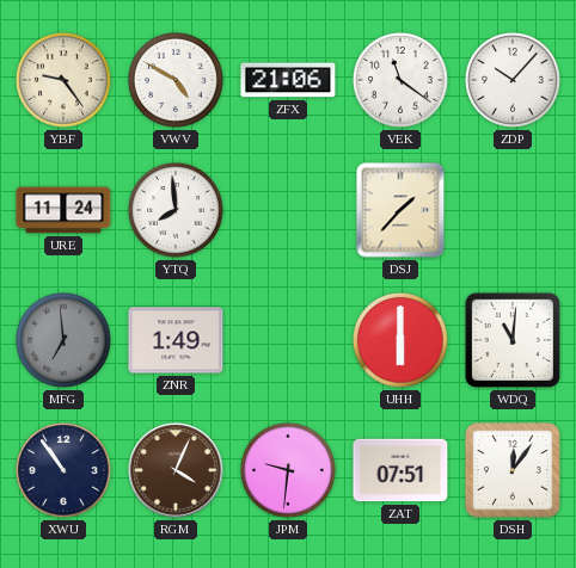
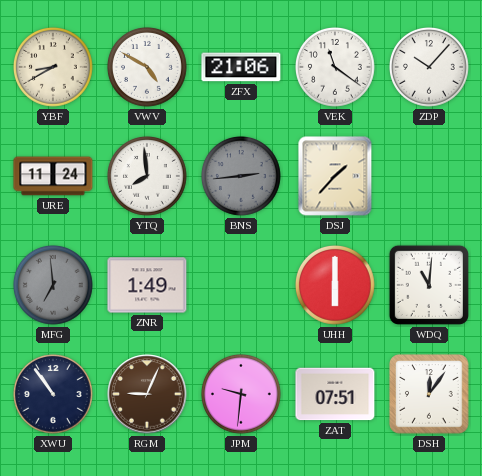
YBF: 9:24 -> 8:40 (54, 68)
BNS: none -> 2:44 (242, 177)
RGM: 4:04 -> 9:04 (147, 394)
